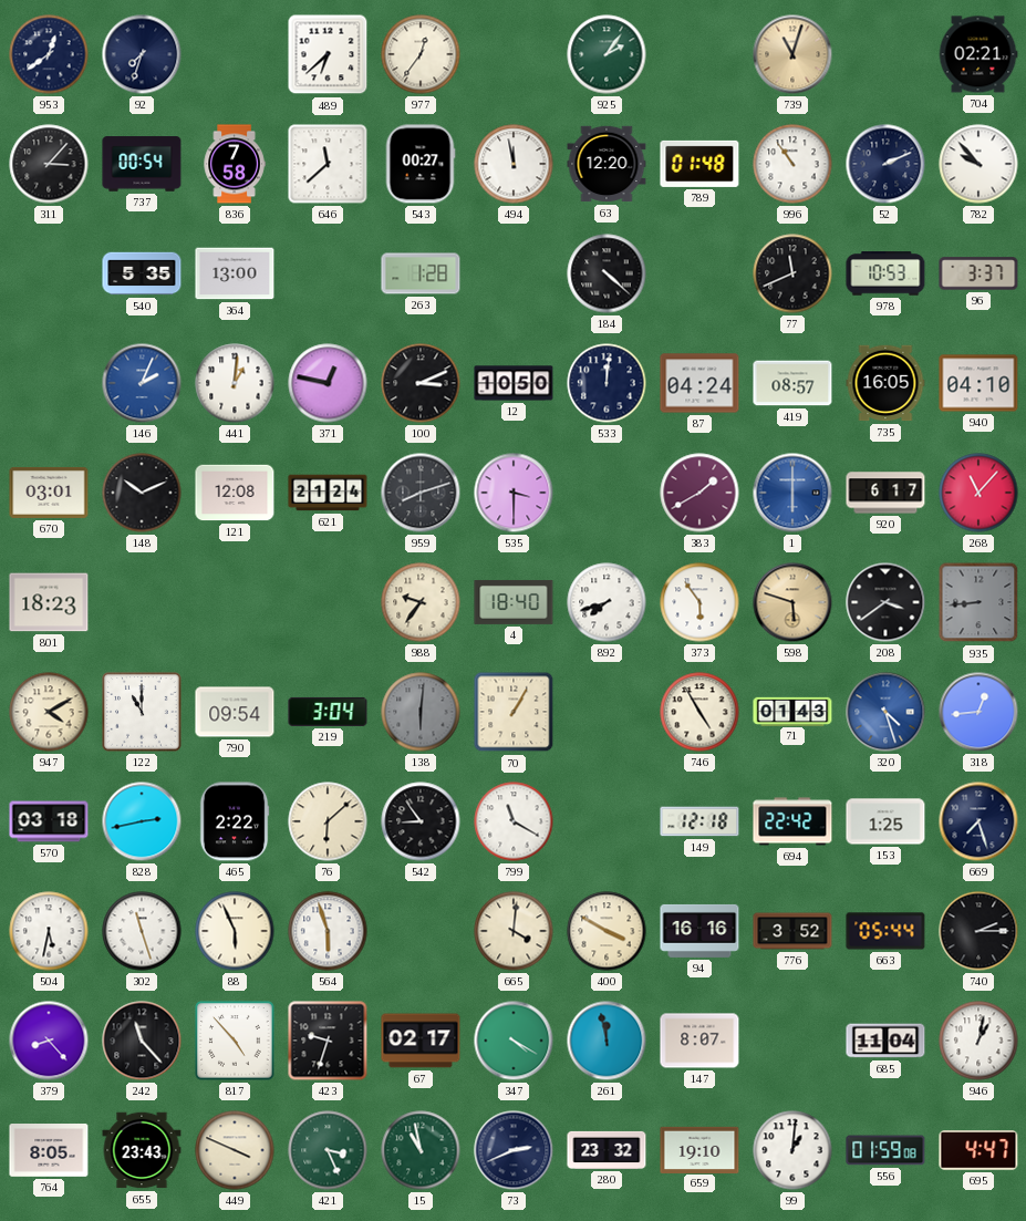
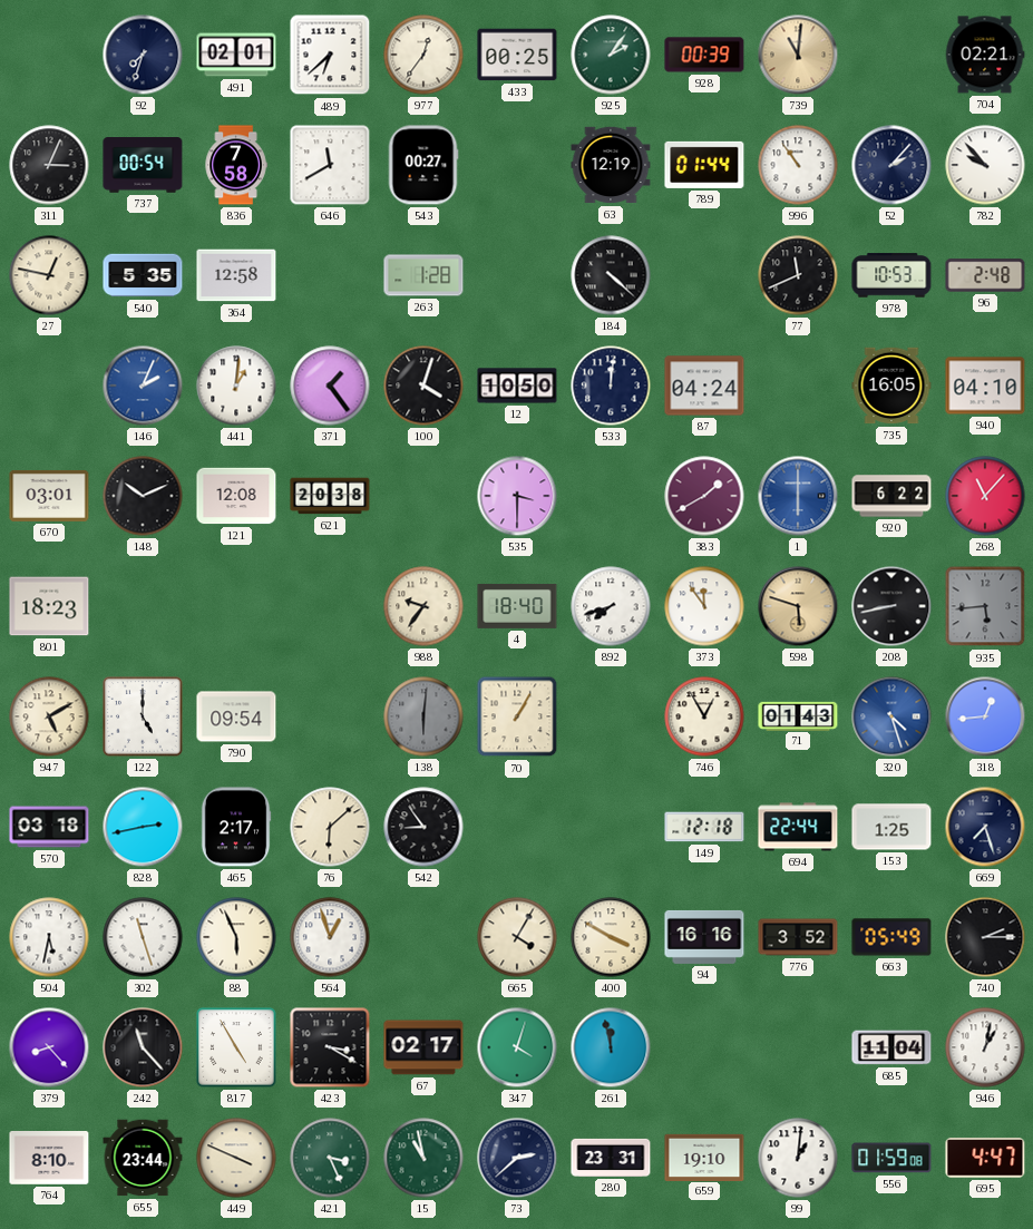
953: 12:39 -> none (49, 54)
491: none -> 02:01 (236, 55)
433: none -> 00:25 (517, 55)
928: none -> 00:39 (704, 55)
739: 11:03 -> 11:01 (798, 55)
311: 3:07 -> 3:04 (49, 165)
646: 11:38 -> 11:40 (330, 165)
494: 11:58 -> none (514, 164)
63: 12:20 -> 12:19 (611, 165)
789: 01:48 -> 01:44 (704, 165)
52: 2:11 -> 2:07 (891, 165)
27: none -> 12:47 (49, 275)
364: 13:00 -> 12:58 (236, 275)
96: 3:37 -> 2:48 (985, 275)
371: 12:47 -> 1:24 (330, 386)
100: 3:11 -> 4:03 (423, 386)
419: 08:57 -> none (792, 383)
621: 21:24 -> 20:38 (330, 496)
959: 8:12 -> none (421, 493)
920: 6:17 -> 6:22 (891, 496)
373: 5:54 -> 11:54 (704, 606)
208: 3:39 -> 8:43 (891, 606)
935: 8:44 -> 5:44 (985, 606)
947: 4:10 -> 5:10 (49, 716)
122: 11:00 -> 5:00 (143, 716)
219: 3:04 -> none (328, 712)
746: 4:55 -> 12:55 (704, 716)
465: 2:22 -> 2:17 (236, 827)
799: 11:20 -> none (514, 821)
694: 22:42 -> 22:44 (798, 827)
564: 5:57 -> 12:57 (330, 937)
665: 4:01 -> 4:05 (517, 937)
663: 05:44 -> 05:49 (891, 937)
817: 4:53 -> 4:55 (236, 1047)
423: 9:33 -> 3:20 (330, 1047)
347: 4:20 -> 4:03 (517, 1047)
147: 8:07 -> none (699, 1041)
764: 8:05 -> 8:10 (49, 1159)
655: 23:43 -> 23:44 (143, 1158)
73: 2:41 -> 2:38 (517, 1158)
280: 23:32 -> 23:31 (611, 1158)
